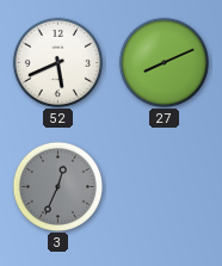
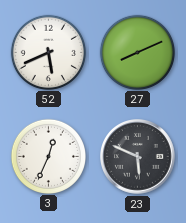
3 dial: grey -> white (48, 156)
23: none -> 5:49 (138, 157)
